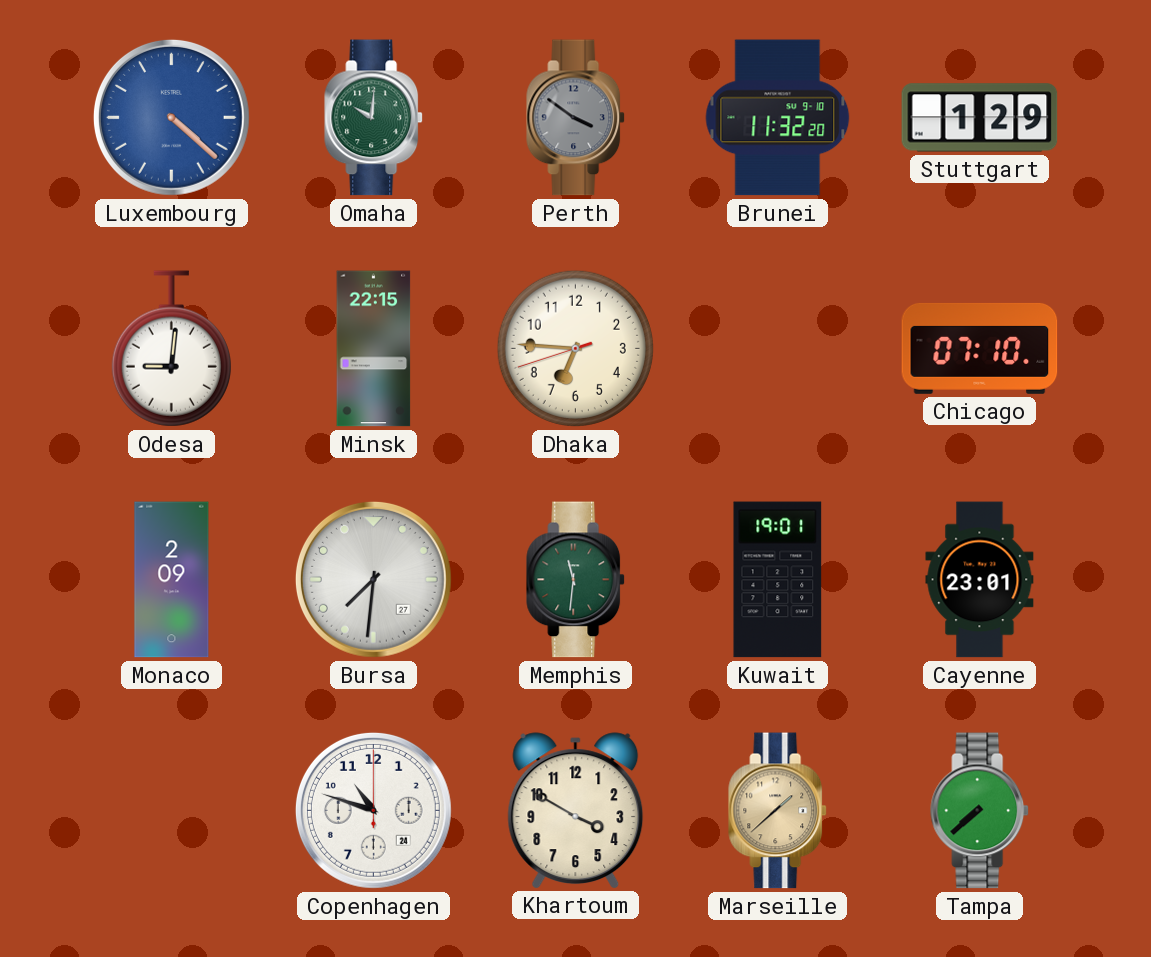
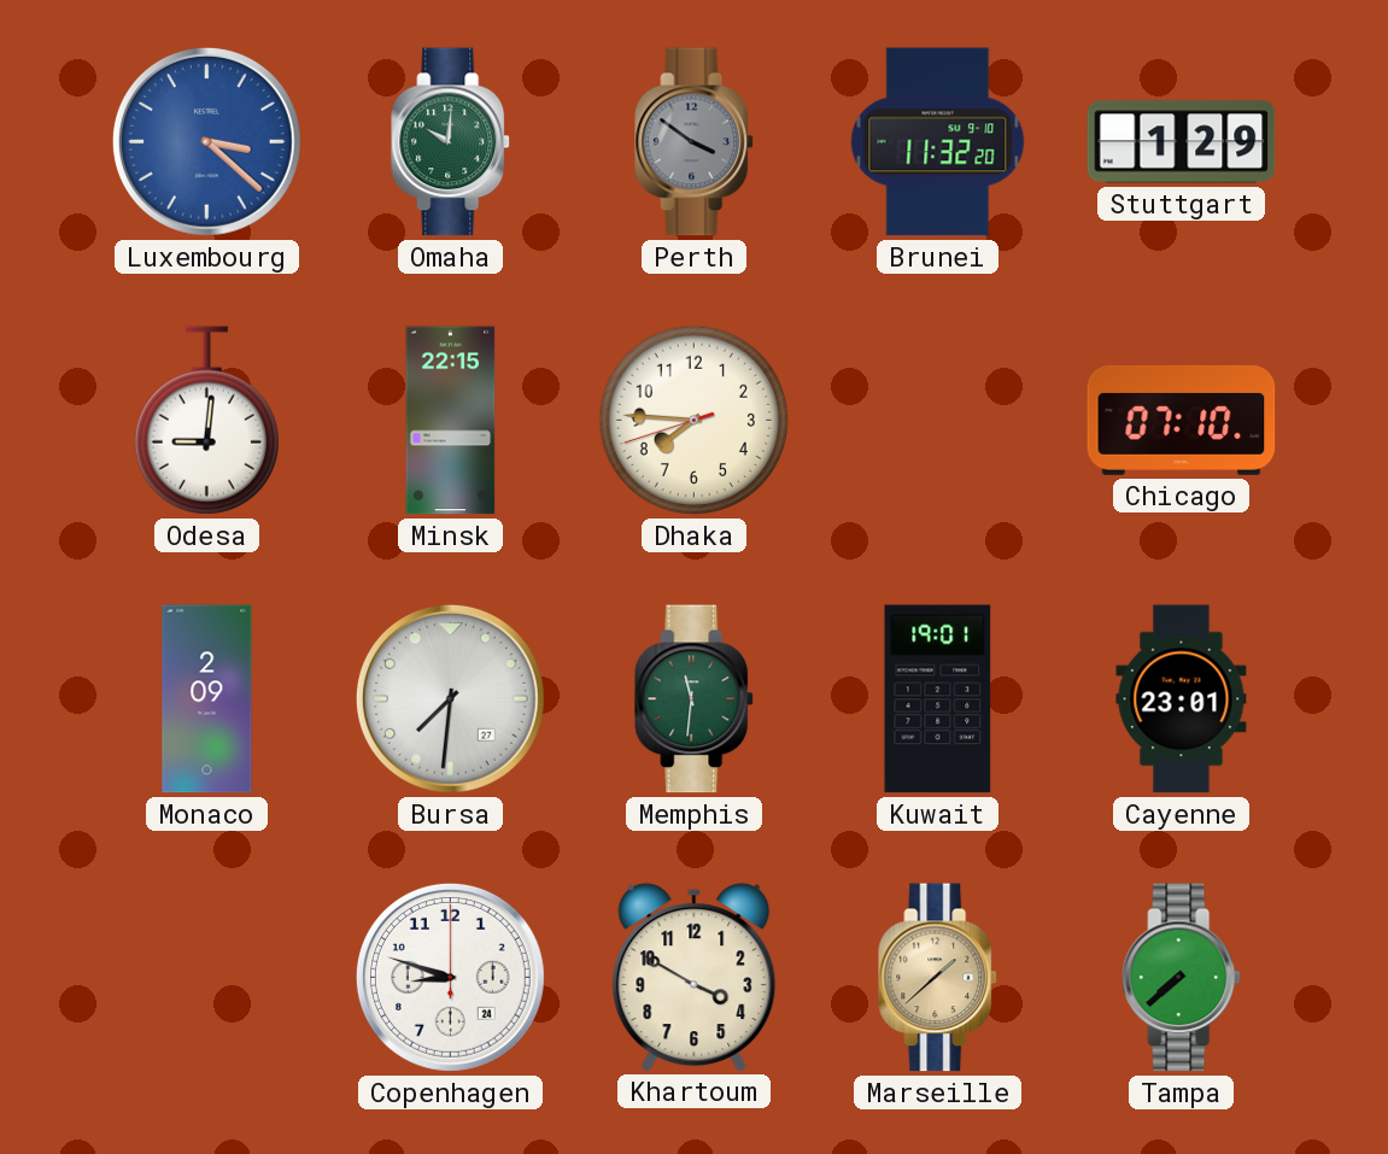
Luxembourg: 4:22 -> 3:22 (206, 141)
Dhaka: 6:45 -> 7:45 (693, 420)
Copenhagen: 10:48 -> 8:48 (450, 977)
